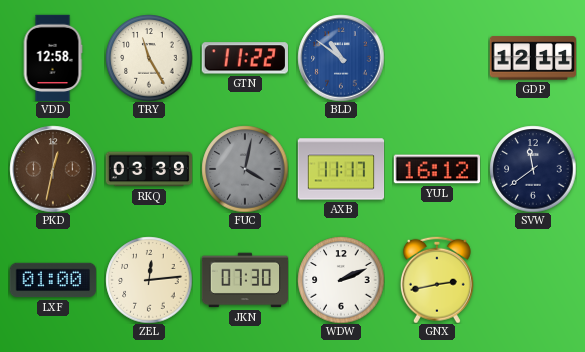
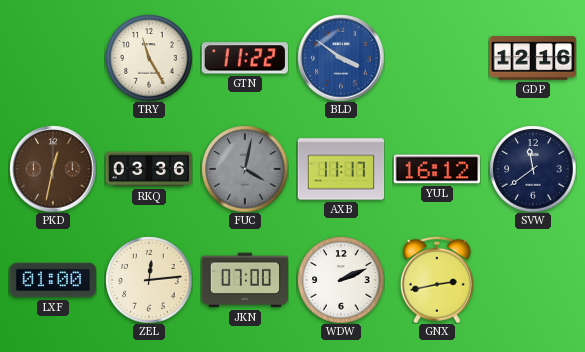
VDD: 12:58 -> none (53, 58)
BLD: 10:51 -> 3:51 (341, 58)
GDP: 12:11 -> 12:16 (533, 58)
RKQ: 03:39 -> 03:36 (149, 169)
JKN: 07:30 -> 07:00 (244, 280)
